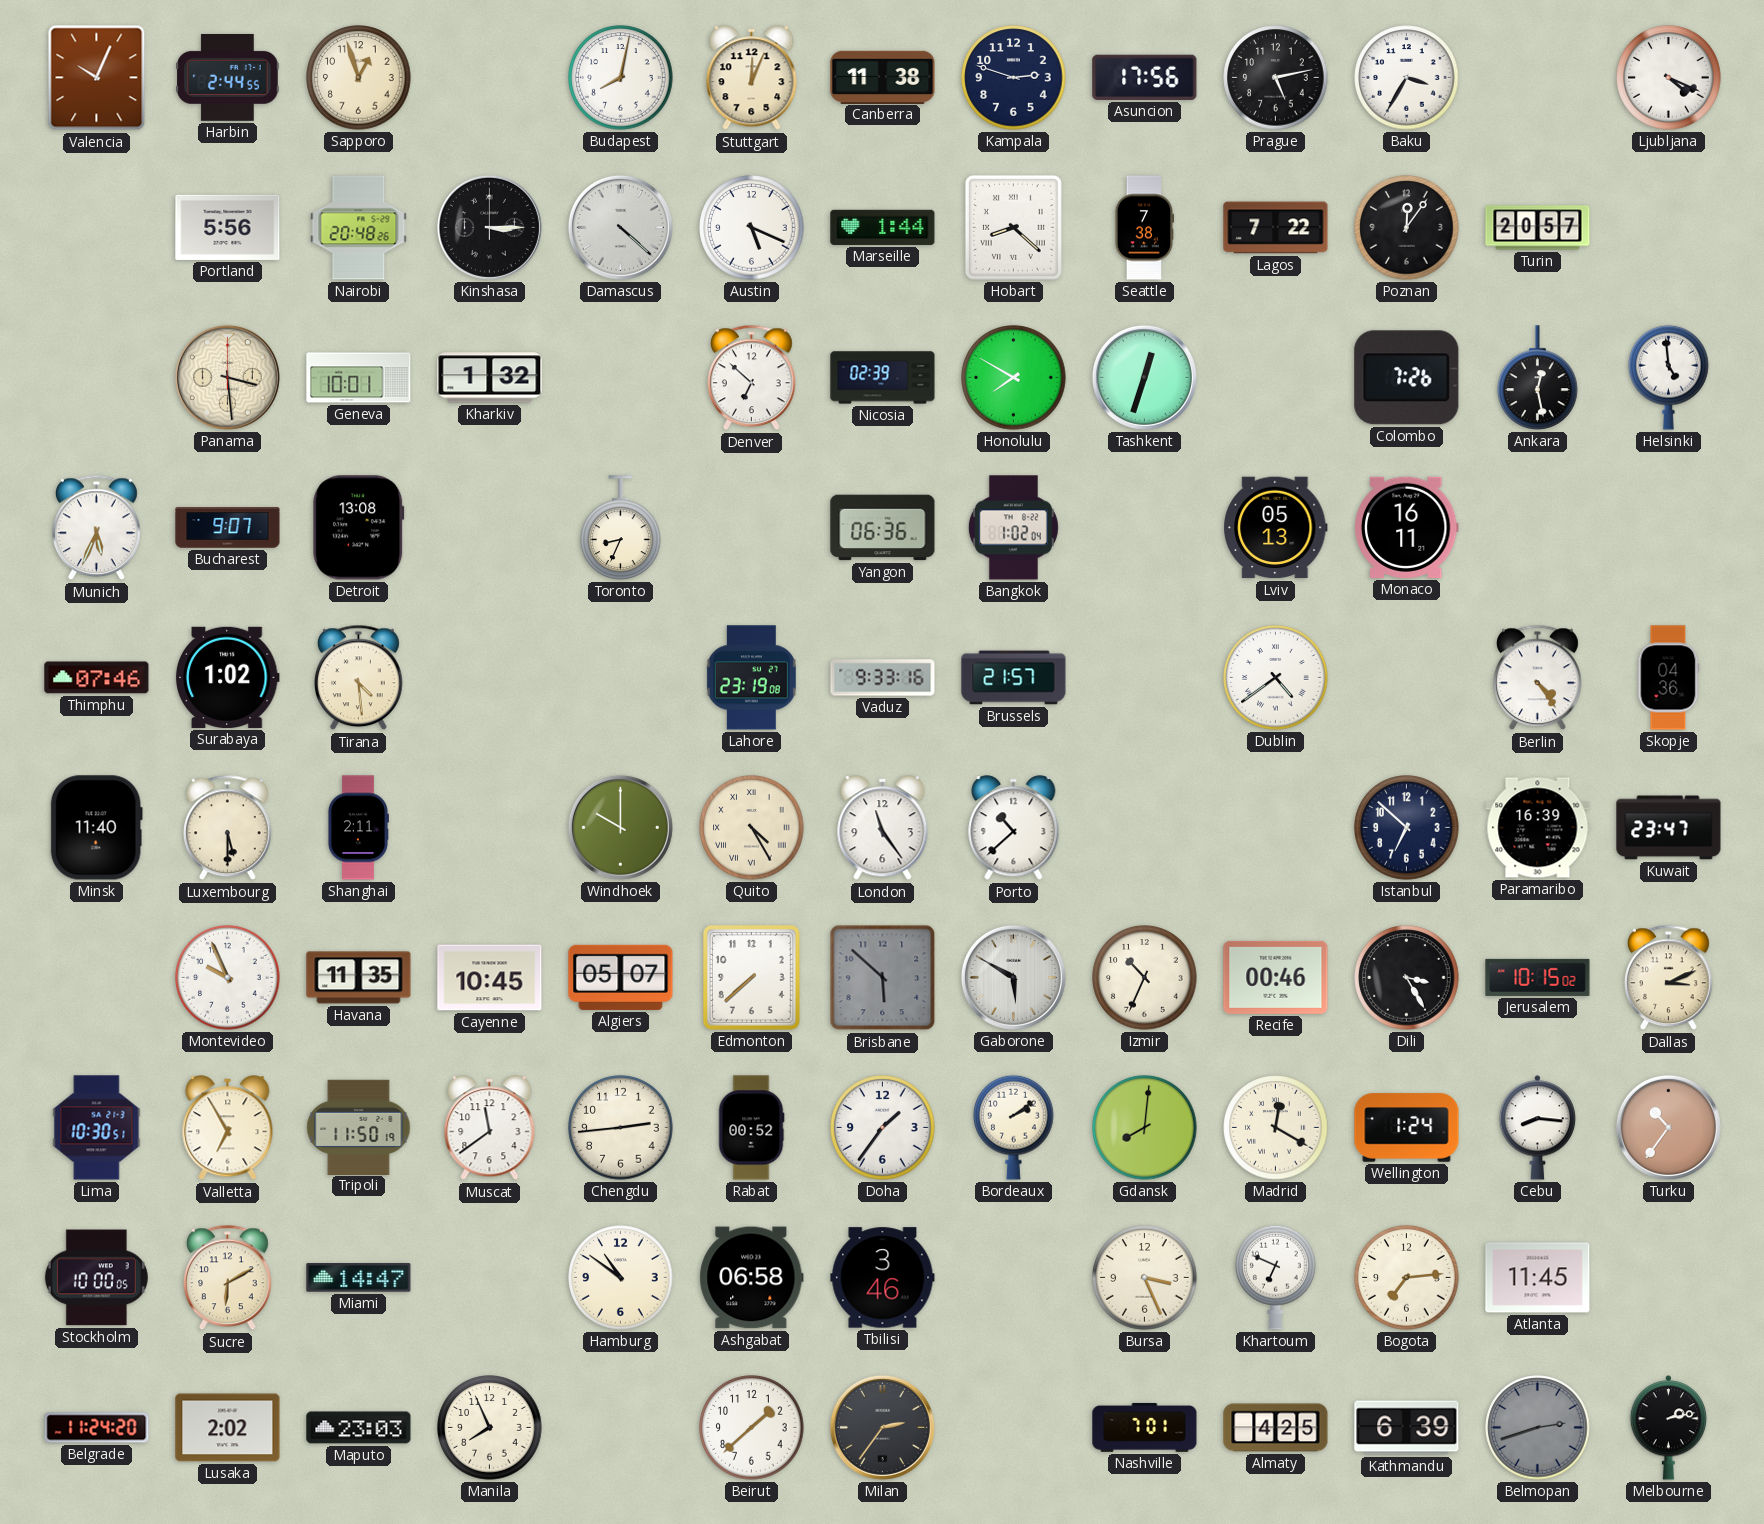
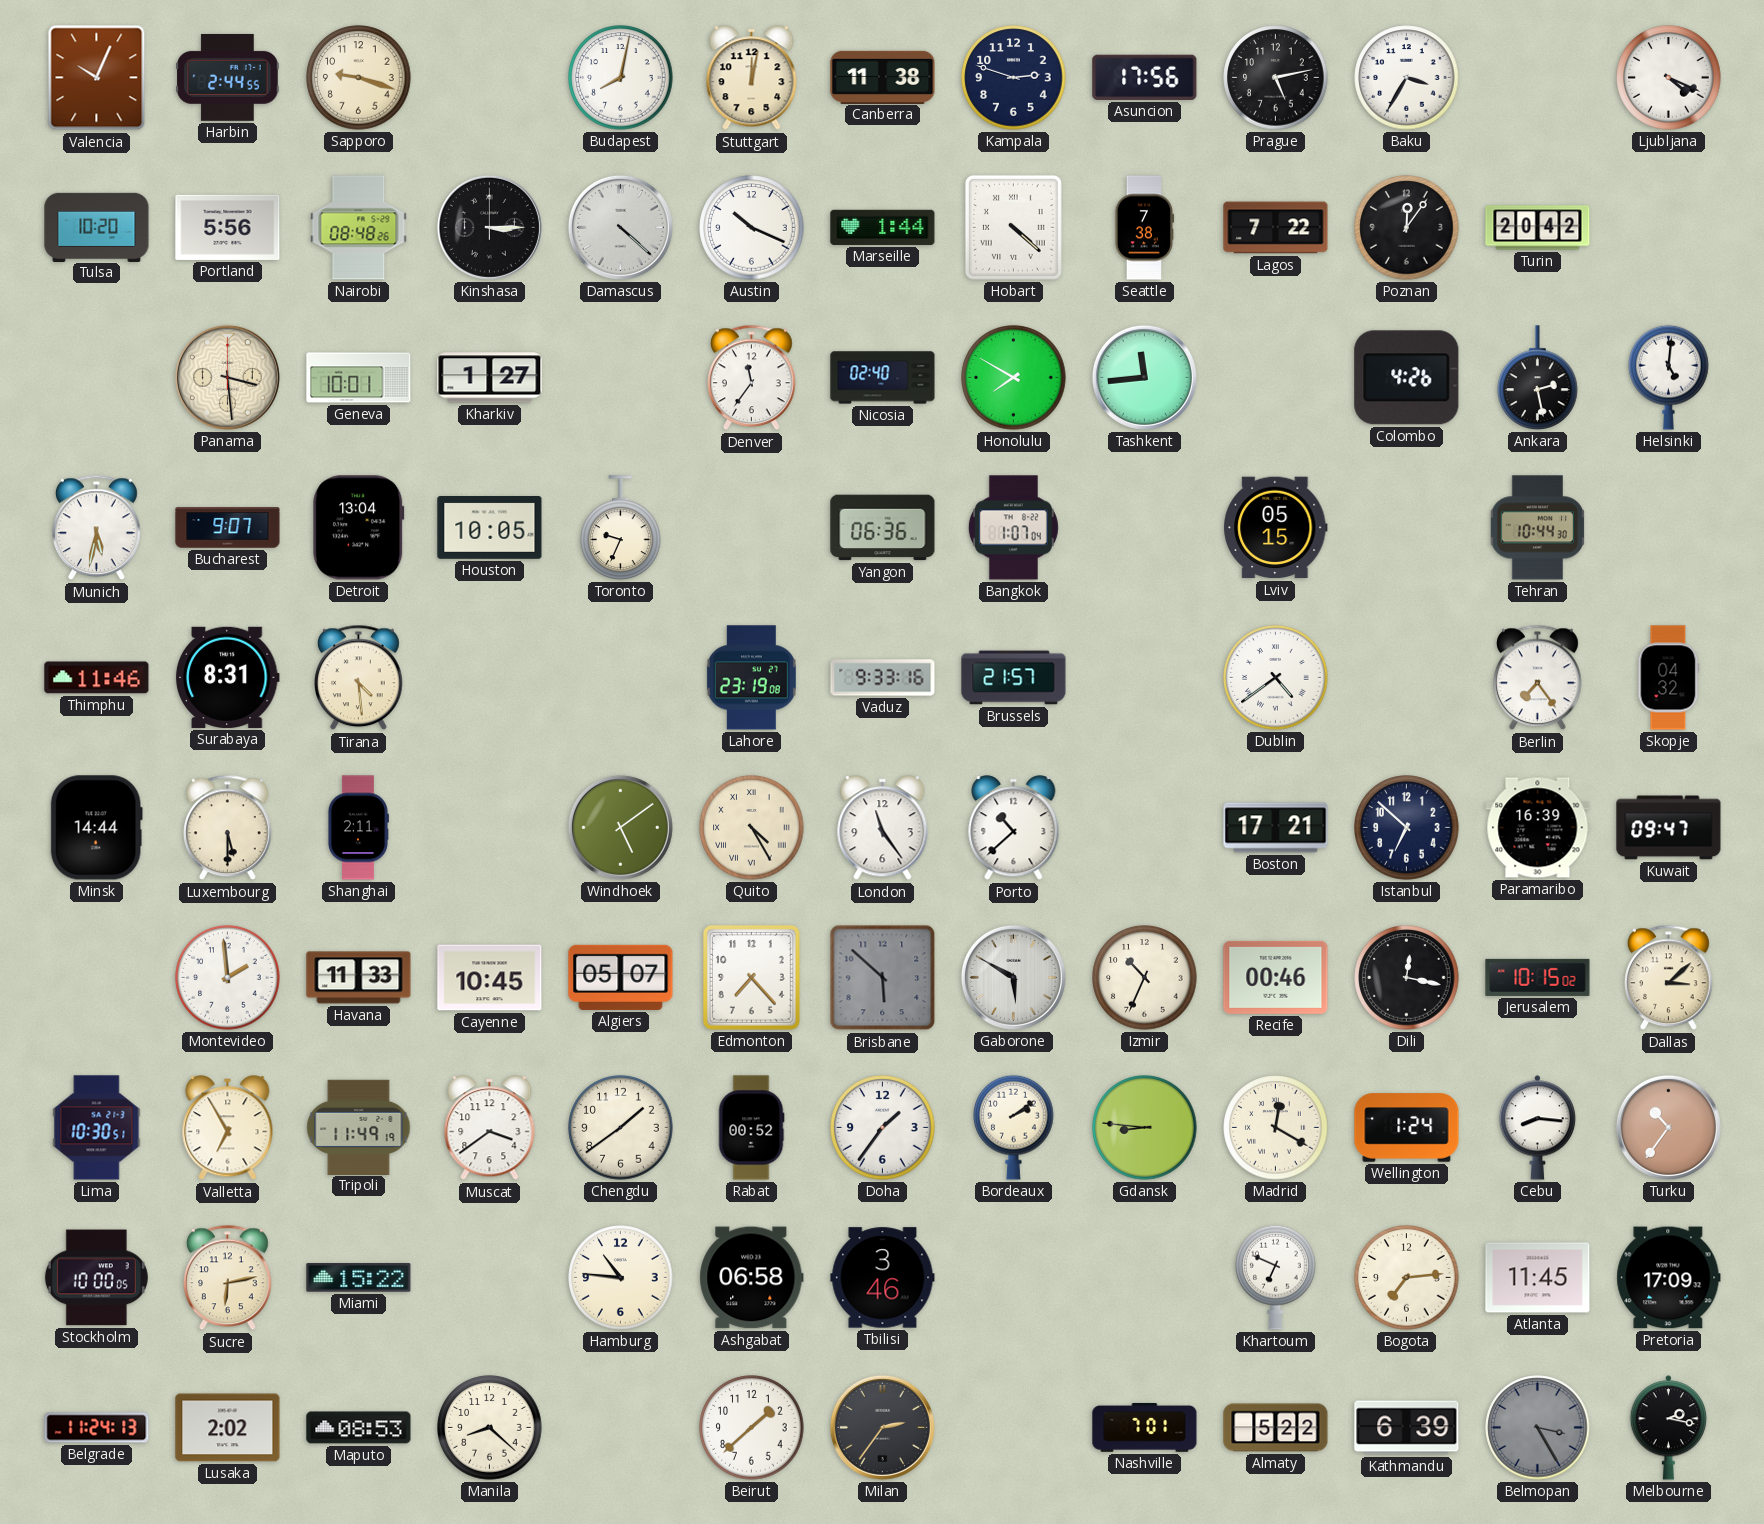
Sapporo: 12:57 -> 9:18 (359, 78)
Stuttgart: 12:04 -> 12:02 (752, 78)
Tulsa: none -> 10:20 (97, 227)
Nairobi: 20:48 -> 08:48 (359, 228)
Austin: 5:19 -> 10:19 (752, 228)
Hobart: 8:22 -> 4:22 (1013, 227)
Turin: 20:57 -> 20:42 (1538, 228)
Kharkiv: 1:32 -> 1:27 (490, 378)
Denver: 6:52 -> 11:36 (752, 378)
Nicosia: 02:39 -> 02:40 (883, 378)
Tashkent: 12:33 -> 11:44 (1144, 377)
Colombo: 7:26 -> 4:26 (1407, 378)
Ankara: 12:28 -> 2:28 (1538, 378)
Helsinki: 4:59 -> 5:01 (1669, 377)
Munich: 5:34 -> 5:32 (97, 528)
Detroit: 13:08 -> 13:04 (359, 528)
Houston: none -> 10:05 (490, 528)
Toronto: 8:34 -> 9:34 (621, 528)
Bangkok: 1:02 -> 1:07 (1013, 528)
Lviv: 05:13 -> 05:15 (1276, 528)
Monaco: 16:11 -> none (1406, 527)
Tehran: none -> 10:44 (1537, 528)
Thimphu: 07:46 -> 11:46 (97, 678)
Surabaya: 1:02 -> 8:31 (227, 677)
Berlin: 4:24 -> 7:24 (1538, 678)
Skopje: 04:36 -> 04:32 (1668, 678)
Minsk: 11:40 -> 14:44 (96, 828)
Windhoek: 10:00 -> 5:09 (620, 827)
Boston: none -> 17:21 (1276, 828)
Kuwait: 23:47 -> 09:47 (1669, 828)
Montevideo: 9:56 -> 1:59 (228, 978)
Havana: 11:35 -> 11:33 (359, 978)
Edmonton: 7:38 -> 7:23 (751, 977)
Dili: 3:25 -> 12:17 (1407, 978)
Dallas: 3:11 -> 3:08 (1669, 978)
Tripoli: 11:50 -> 11:49 (359, 1127)
Muscat: 11:39 -> 3:39 (490, 1128)
Chengdu: 2:44 -> 1:39 (621, 1128)
Gdansk: 8:01 -> 8:46 (1145, 1128)
Sucre: 6:10 -> 6:13 (228, 1278)
Miami: 14:47 -> 15:22 (359, 1278)
Hamburg: 10:51 -> 10:46 (621, 1278)
Bursa: 3:26 -> none (1145, 1278)
Pretoria: none -> 17:09 (1669, 1278)
Belgrade: 11:24:20 -> 11:24:13 (97, 1428)
Maputo: 23:03 -> 08:53 (359, 1428)
Manila: 7:56 -> 8:22 (490, 1428)
Almaty: 4:25 -> 5:22 (1276, 1428)
Belmopan: 2:42 -> 3:25 (1538, 1428)
Melbourne: 2:13 -> 2:17 (1669, 1428)
